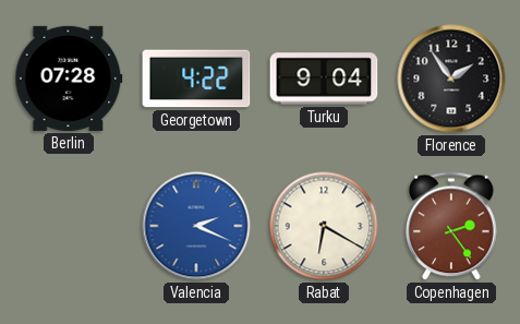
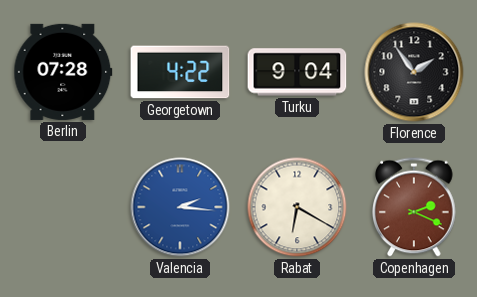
Valencia: 2:19 -> 2:16 (180, 207)
Copenhagen: 2:24 -> 2:19 (414, 207)
